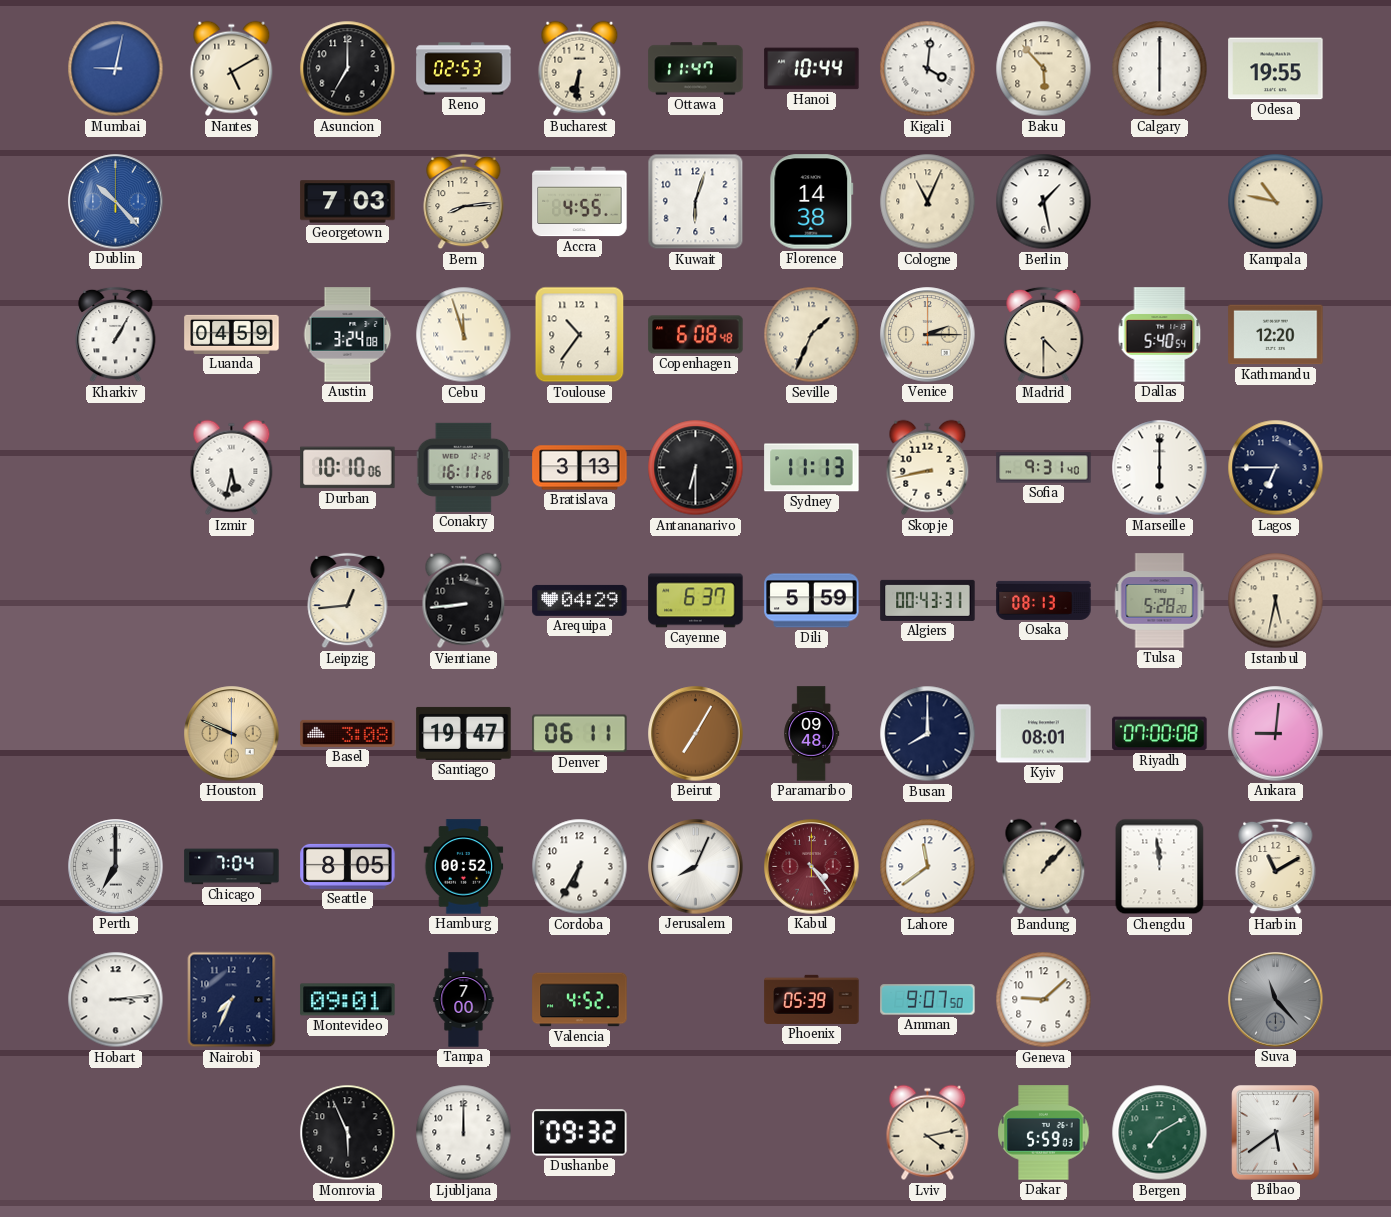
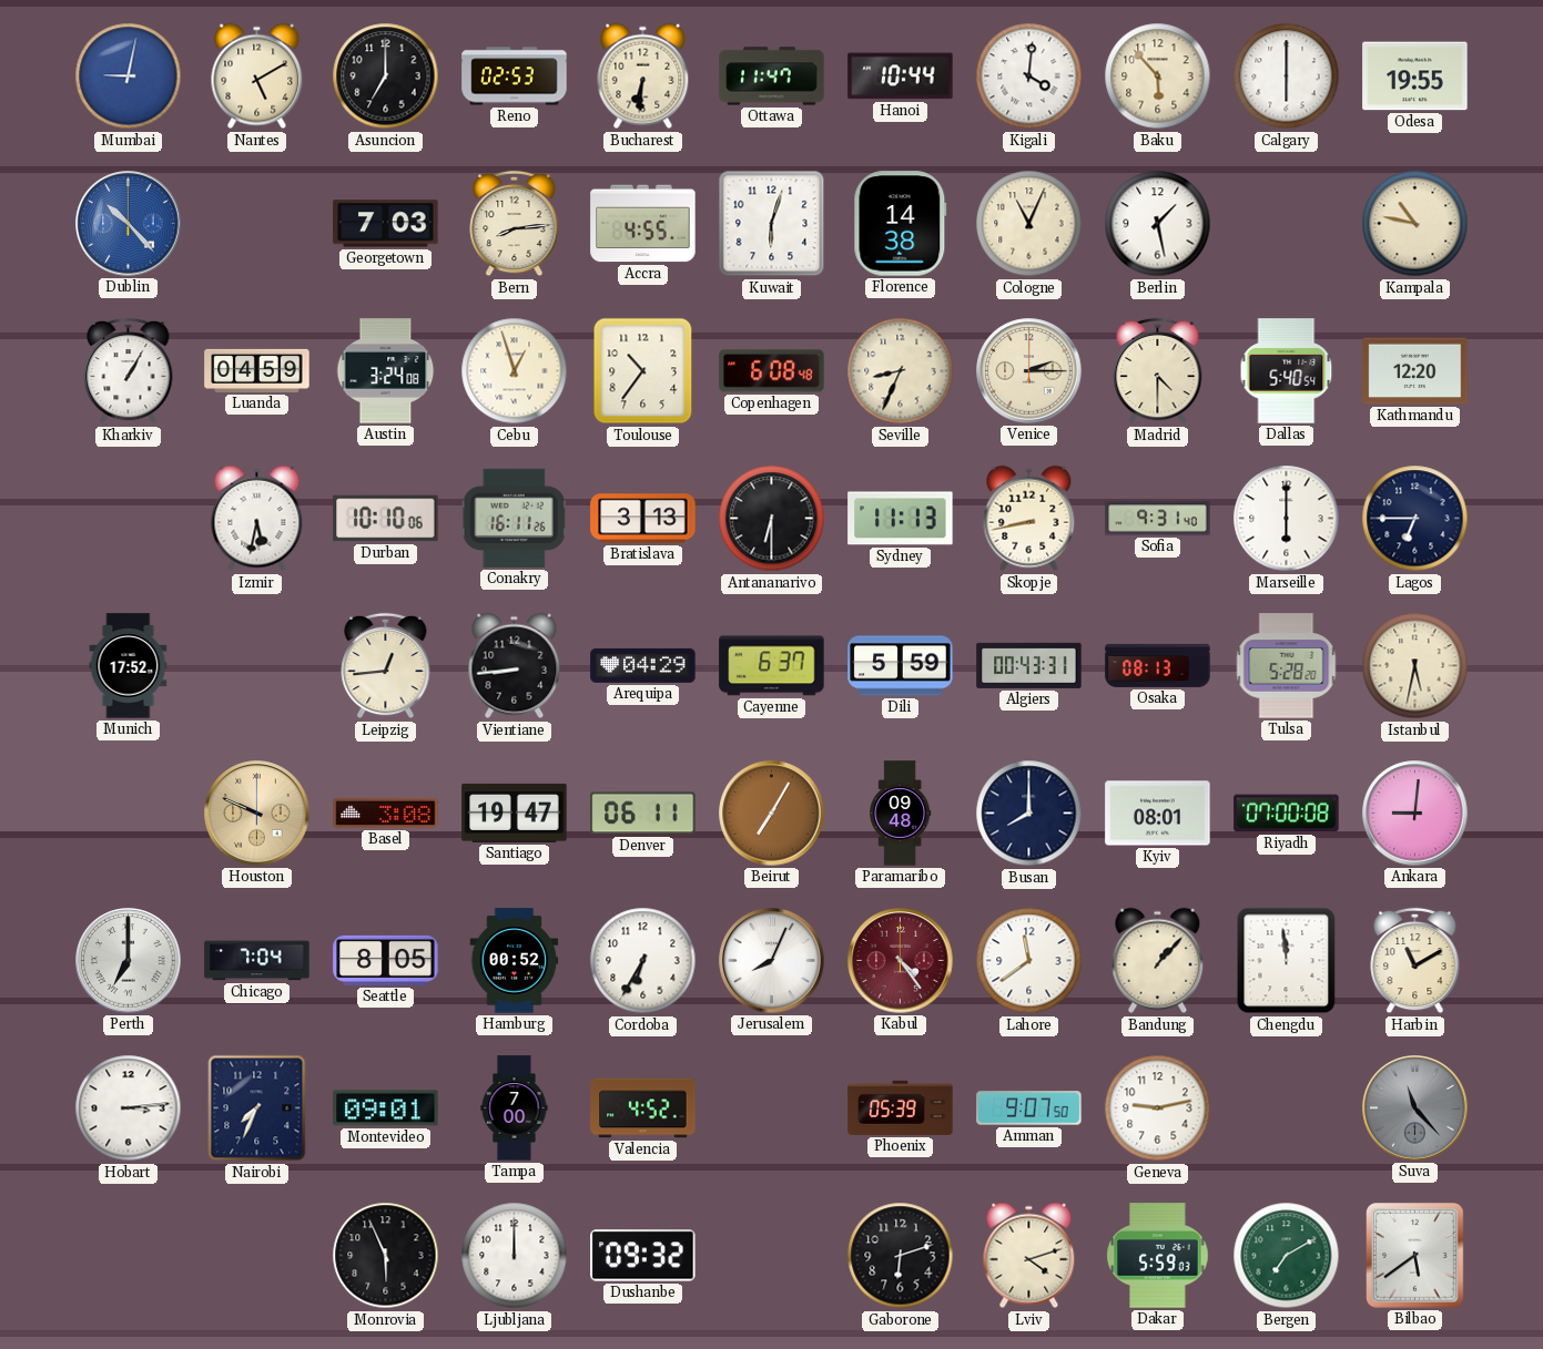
Cebu: 11:57 -> 12:57 (515, 371)
Seville: 1:34 -> 8:34 (901, 371)
Munich: none -> 17:52 (129, 666)
Geneva: 9:08 -> 9:13 (1158, 1108)
Gaborone: none -> 6:12 (901, 1256)
Lviv: 4:13 -> 4:12 (1029, 1256)
